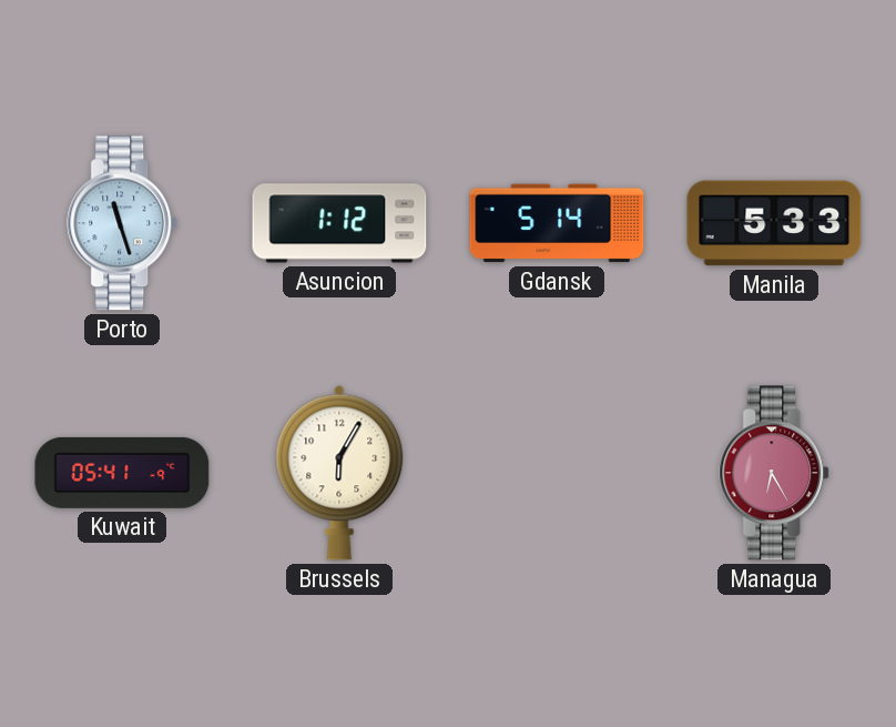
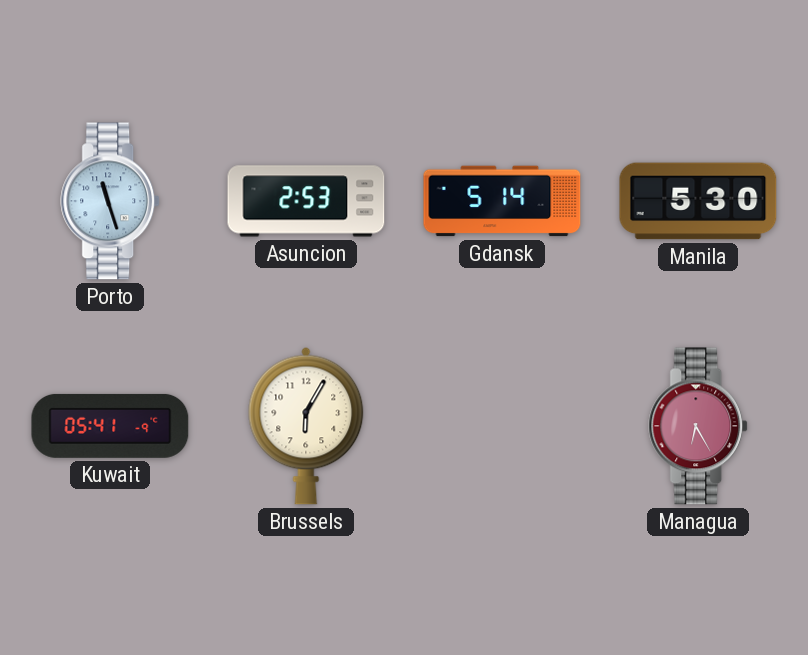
Asuncion: 1:12 -> 2:53 (306, 201)
Manila: 5:33 -> 5:30 (698, 201)
